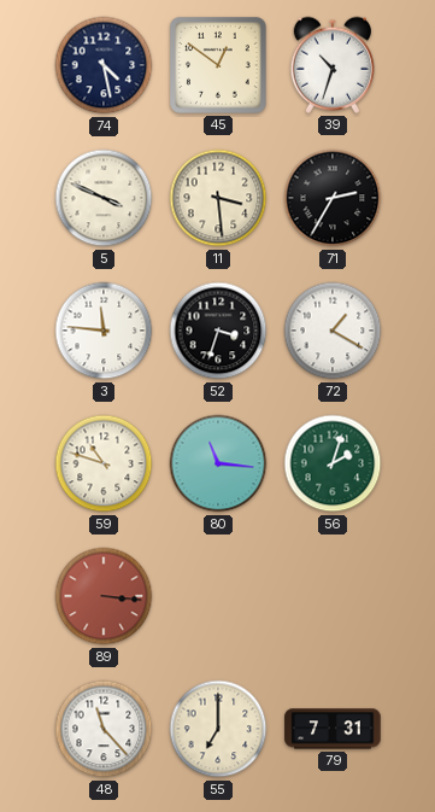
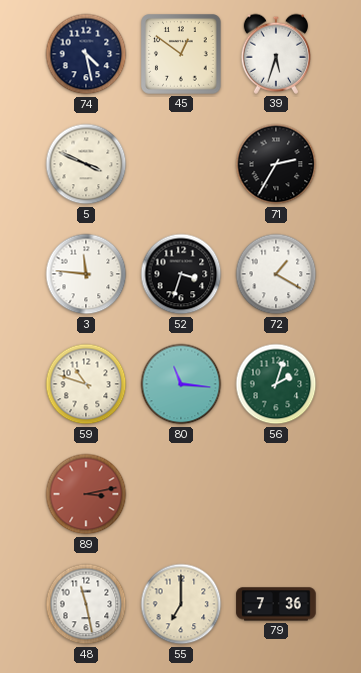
39: 10:33 -> 5:33 (275, 54)
11: 3:29 -> none (218, 198)
89: 3:16 -> 3:13 (86, 494)
48: 11:23 -> 11:28 (86, 604)
79: 7:31 -> 7:36 (276, 604)
